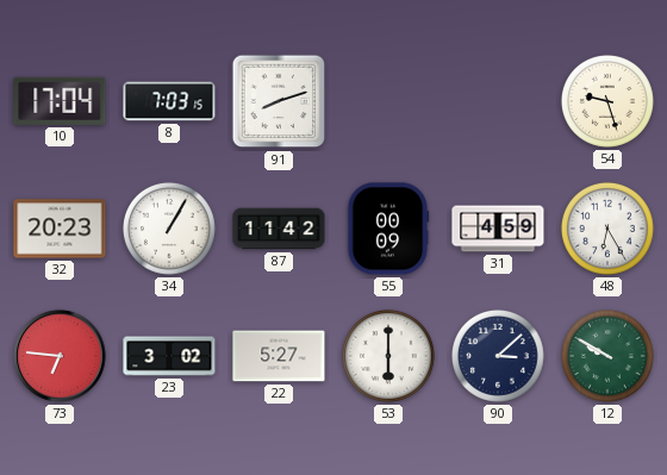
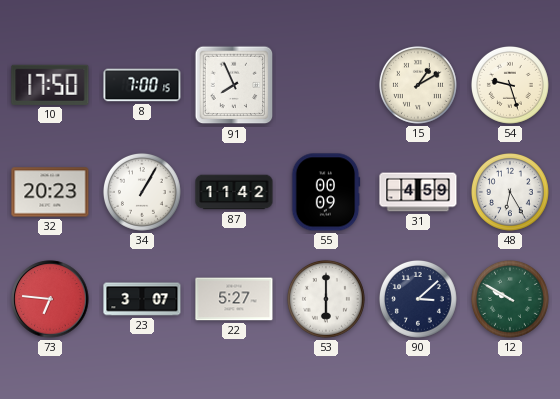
10: 17:04 -> 17:50 (50, 85)
8: 7:03 -> 7:00 (142, 85)
91: 8:12 -> 7:56 (234, 85)
15: none -> 1:10 (418, 85)
23: 3:02 -> 3:07 (142, 299)
